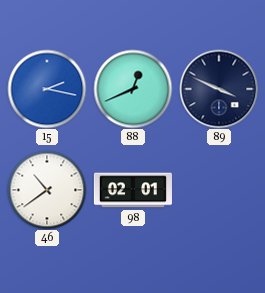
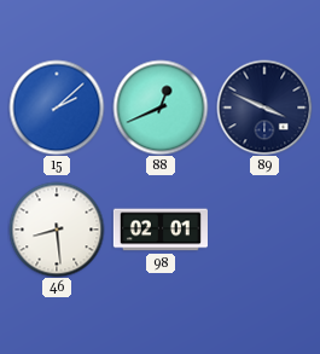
15: 2:17 -> 2:08 (57, 108)
46: 10:39 -> 8:29 (57, 230)
